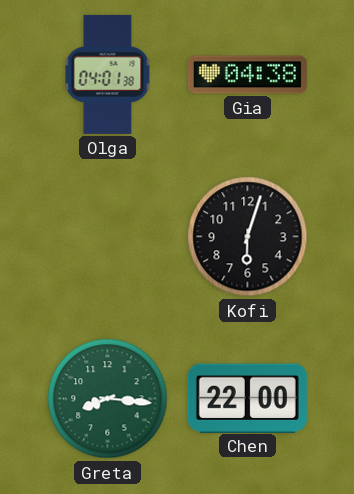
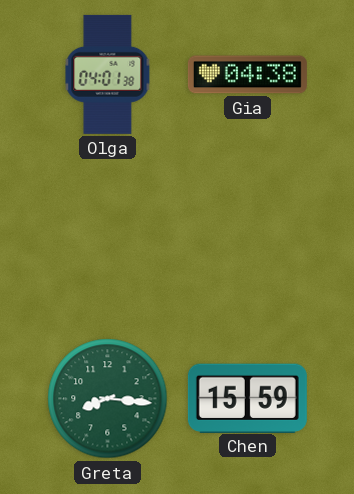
Kofi: 6:03 -> none (248, 237)
Chen: 22:00 -> 15:59 (247, 398)
